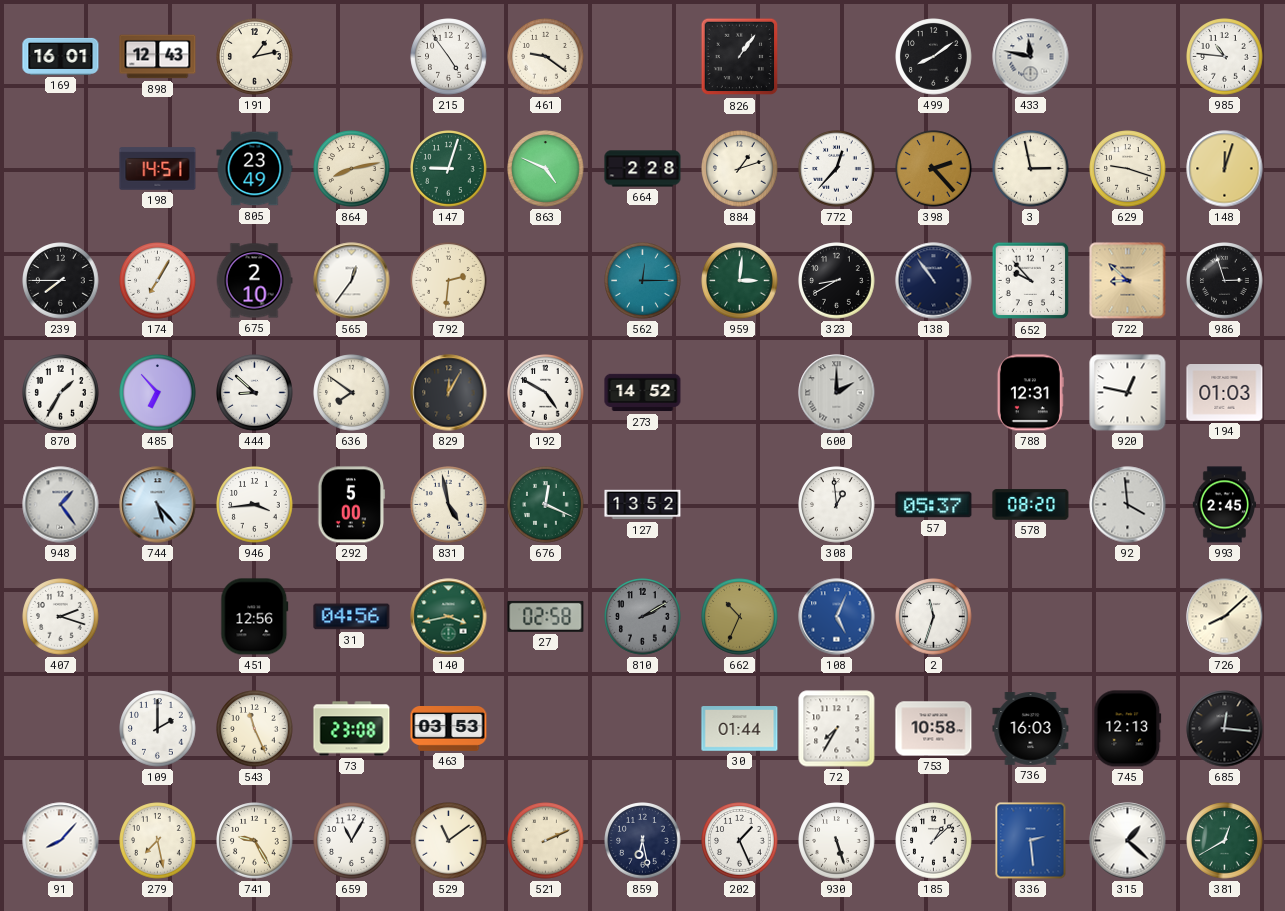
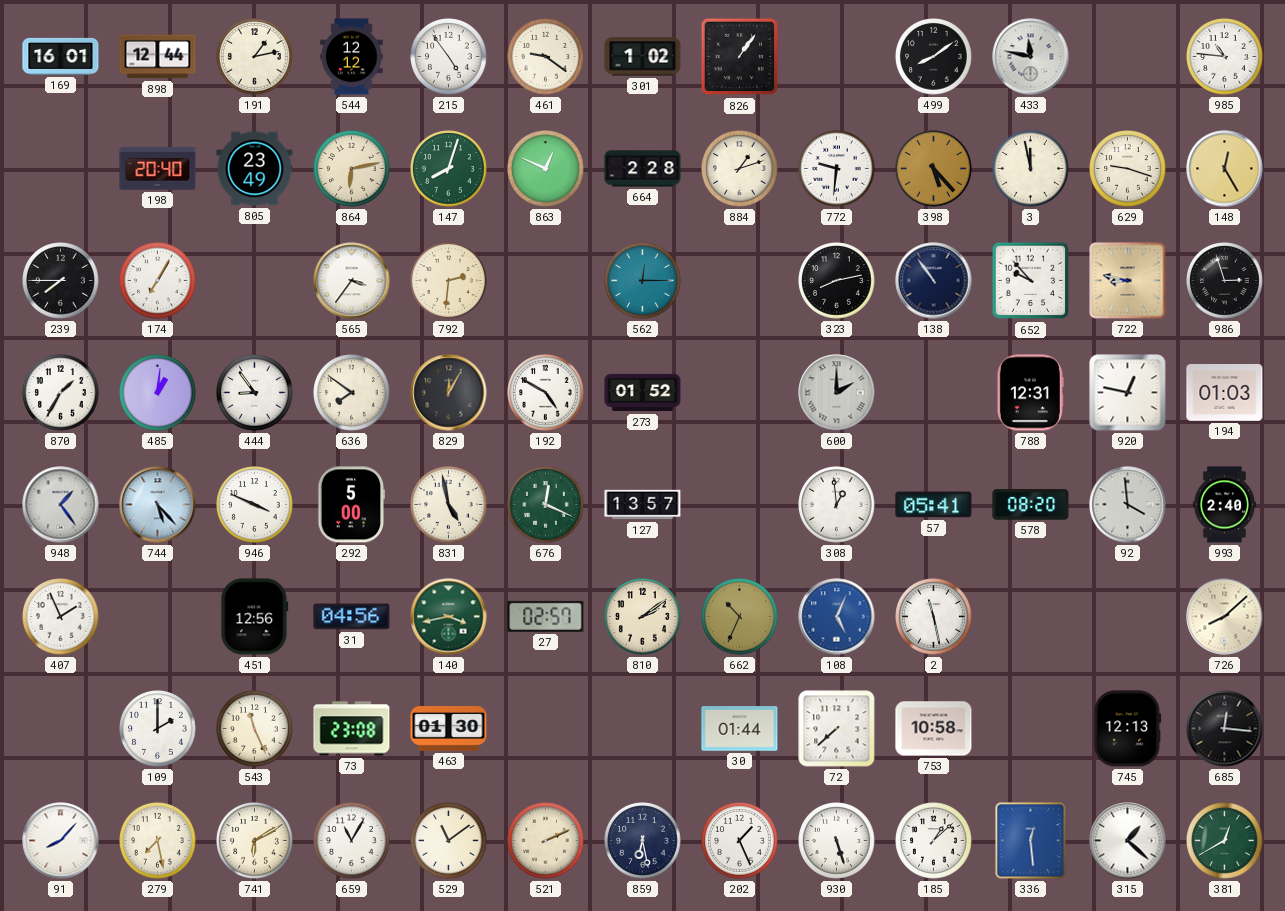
898: 12:43 -> 12:44 (158, 57)
544: none -> 12:12 (352, 57)
301: none -> 1:02 (643, 57)
198: 14:51 -> 20:40 (158, 169)
864: 8:13 -> 6:13 (352, 169)
147: 9:03 -> 8:03 (449, 169)
863: 4:49 -> 12:49 (546, 169)
772: 12:37 -> 9:31 (837, 169)
398: 2:23 -> 5:23 (934, 169)
3: 2:58 -> 11:58 (1031, 169)
148: 12:03 -> 12:25 (1225, 169)
675: 2:10 -> none (254, 281)
565: 12:36 -> 3:36 (352, 281)
959: 3:01 -> none (740, 281)
323: 8:40 -> 8:13 (837, 281)
722: 8:52 -> 8:47 (1128, 281)
485: 6:53 -> 1:01 (158, 393)
444: 8:52 -> 8:54 (255, 393)
273: 14:52 -> 01:52 (643, 393)
946: 3:44 -> 3:49 (255, 505)
127: 13:52 -> 13:57 (643, 505)
57: 05:37 -> 05:41 (934, 505)
993: 2:45 -> 2:40 (1224, 505)
407: 2:18 -> 1:56 (61, 617)
27: 02:58 -> 02:57 (546, 616)
810: 2:10 -> 2:09 (643, 617)
810 dial: grey -> cream (643, 617)
2: 11:33 -> 11:28 (934, 617)
463: 03:53 -> 01:30 (449, 729)
72: 7:35 -> 7:38 (837, 729)
736: 16:03 -> none (1031, 729)
741: 9:25 -> 6:10 (255, 841)
336: 2:29 -> 12:29 (1031, 841)
